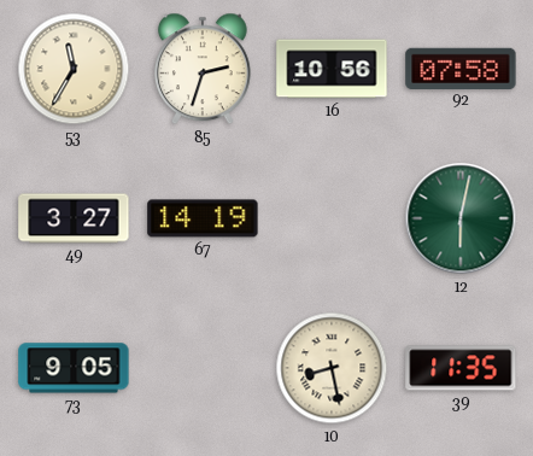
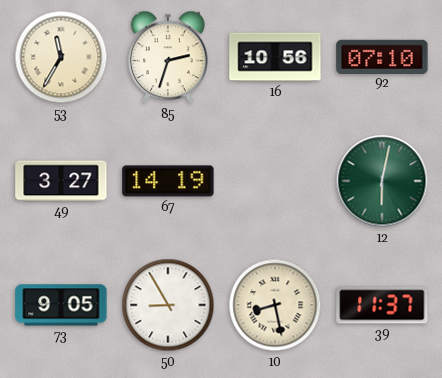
92: 07:58 -> 07:10 (382, 56)
50: none -> 8:55 (168, 305)
39: 11:35 -> 11:37 (382, 305)
